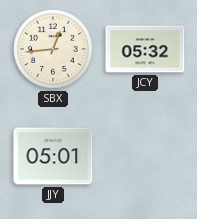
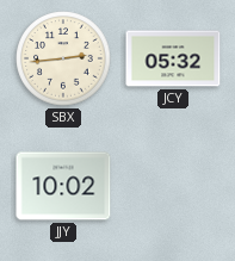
SBX: 12:44 -> 2:44 (63, 58)
JJY: 05:01 -> 10:02 (63, 186)
